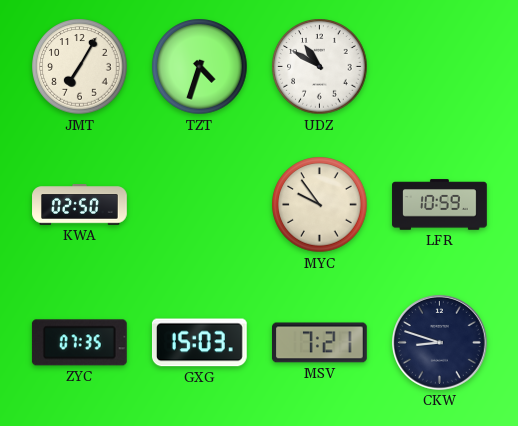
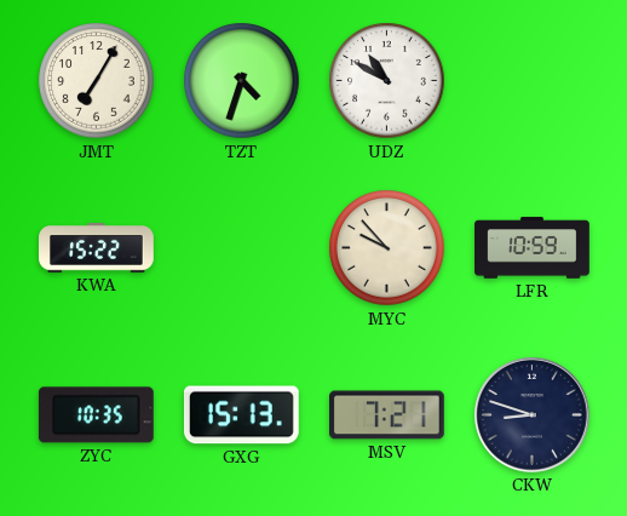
KWA: 02:50 -> 15:22 (97, 248)
MYC: 9:54 -> 9:53 (387, 248)
ZYC: 07:35 -> 10:35 (96, 415)
GXG: 15:03 -> 15:13 (241, 415)
